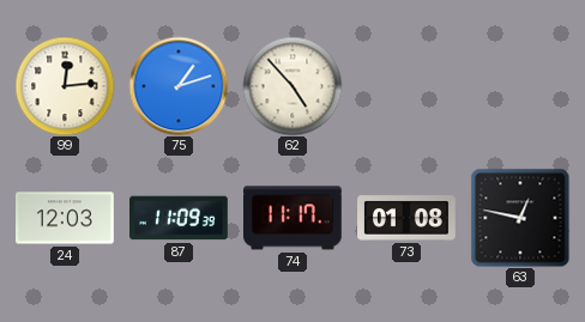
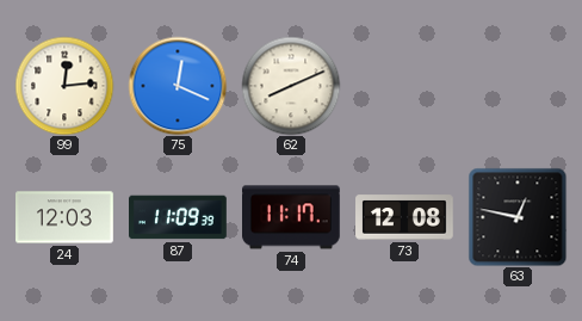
75: 1:12 -> 12:19 (178, 86)
62: 4:53 -> 8:11 (291, 86)
73: 01:08 -> 12:08 (404, 217)
